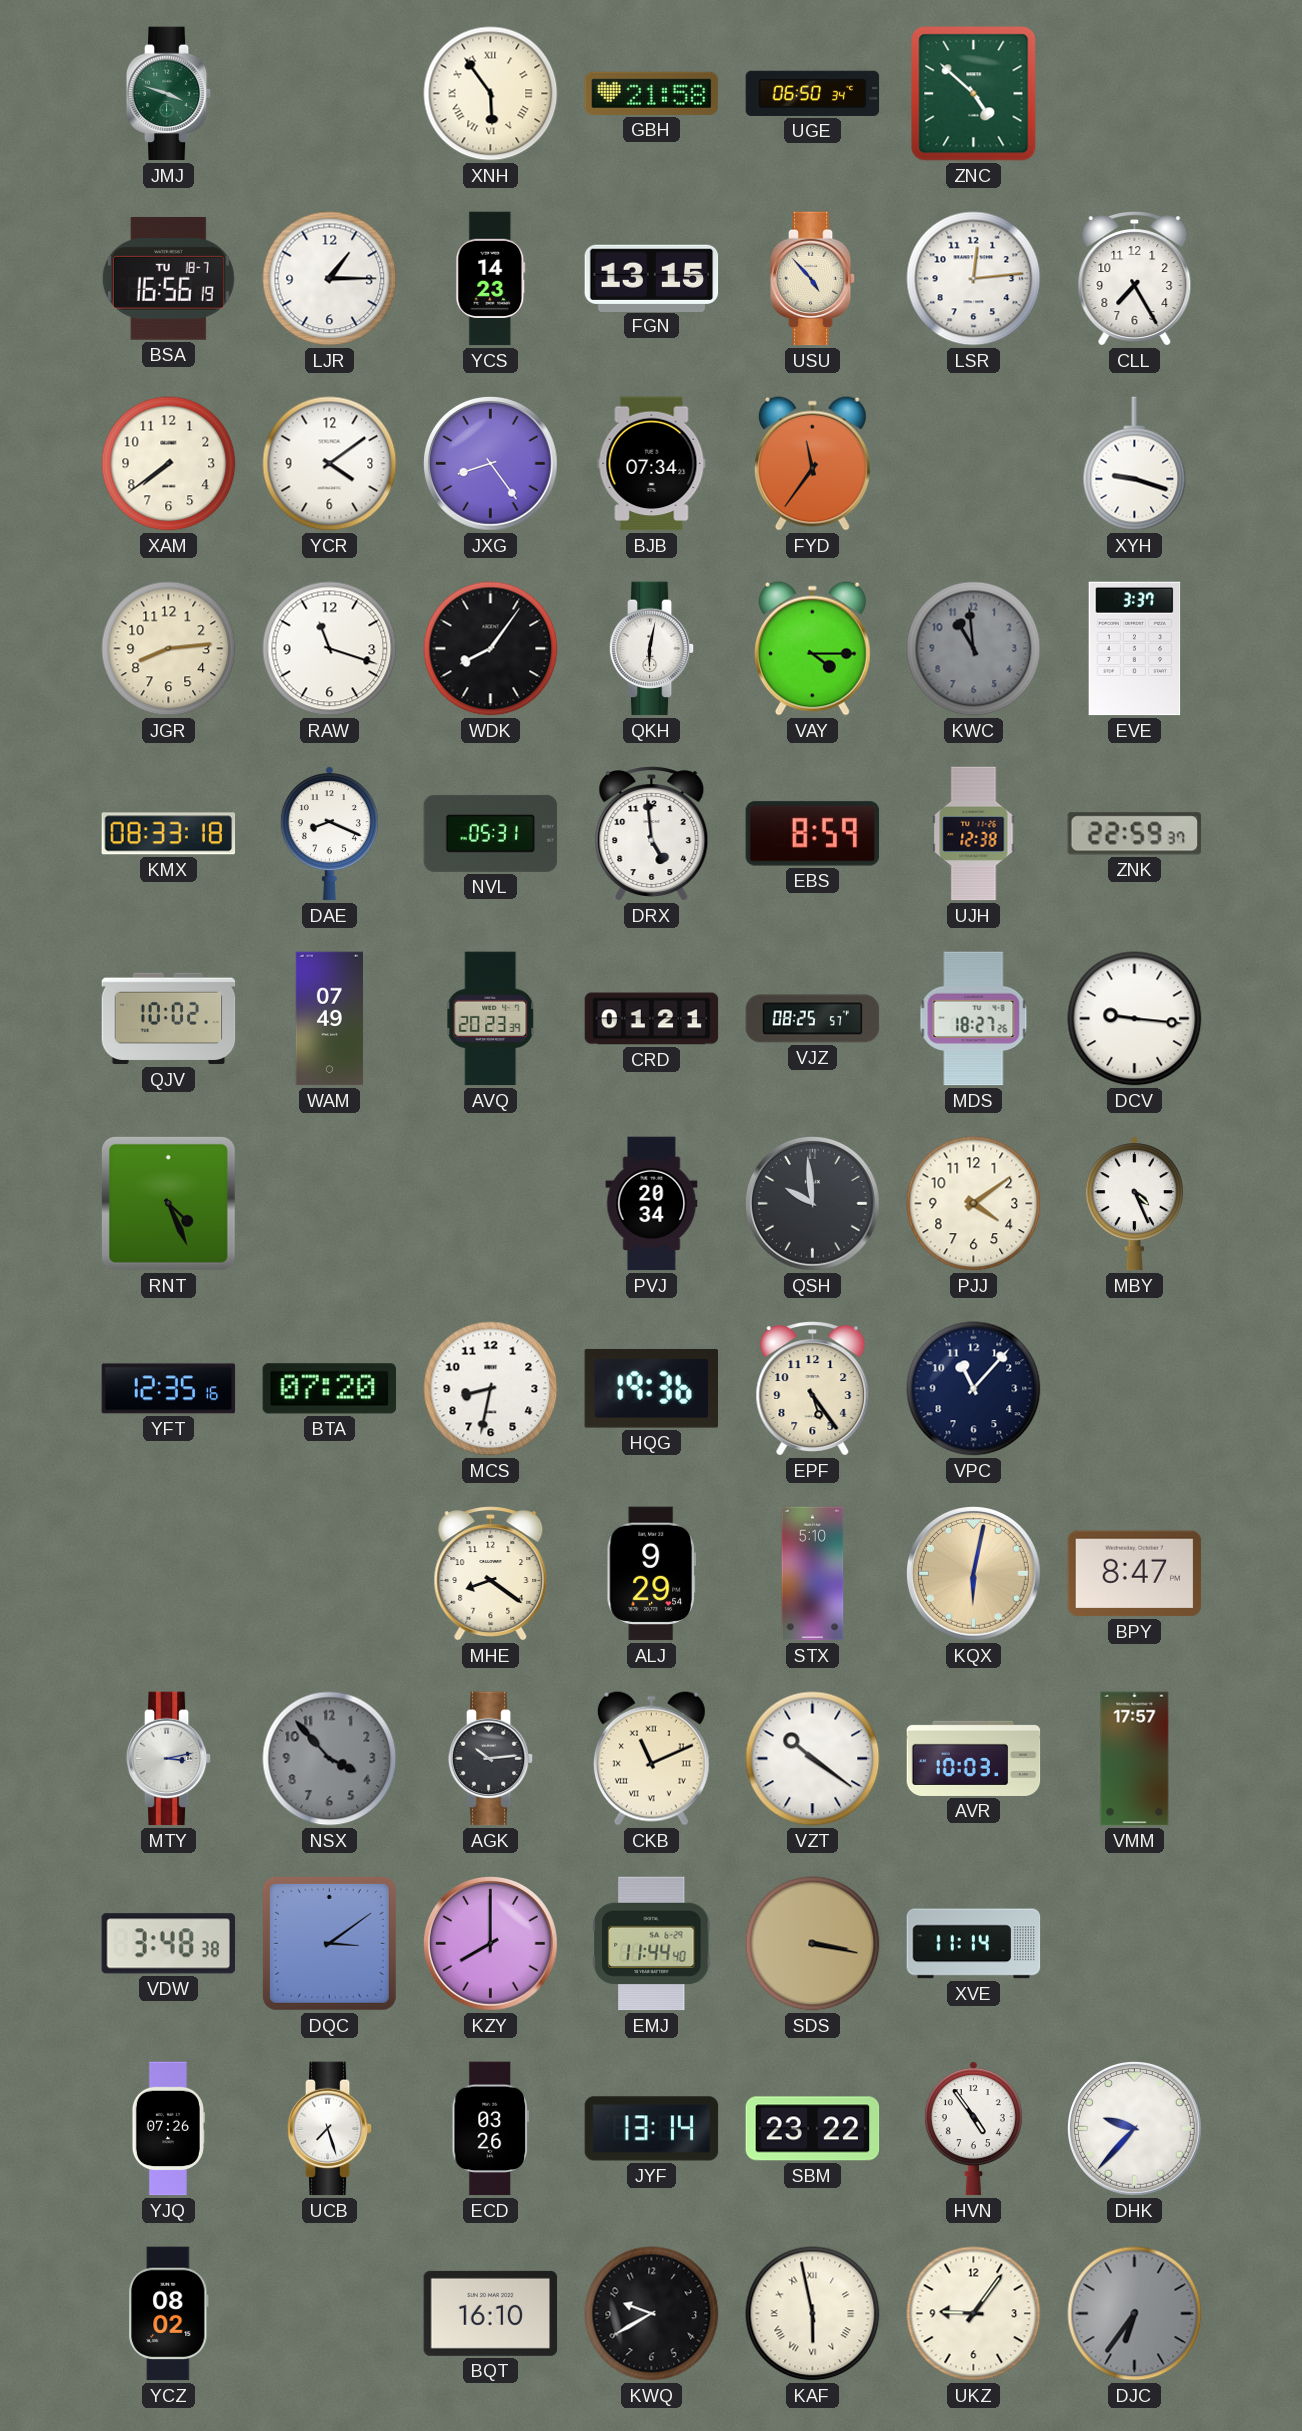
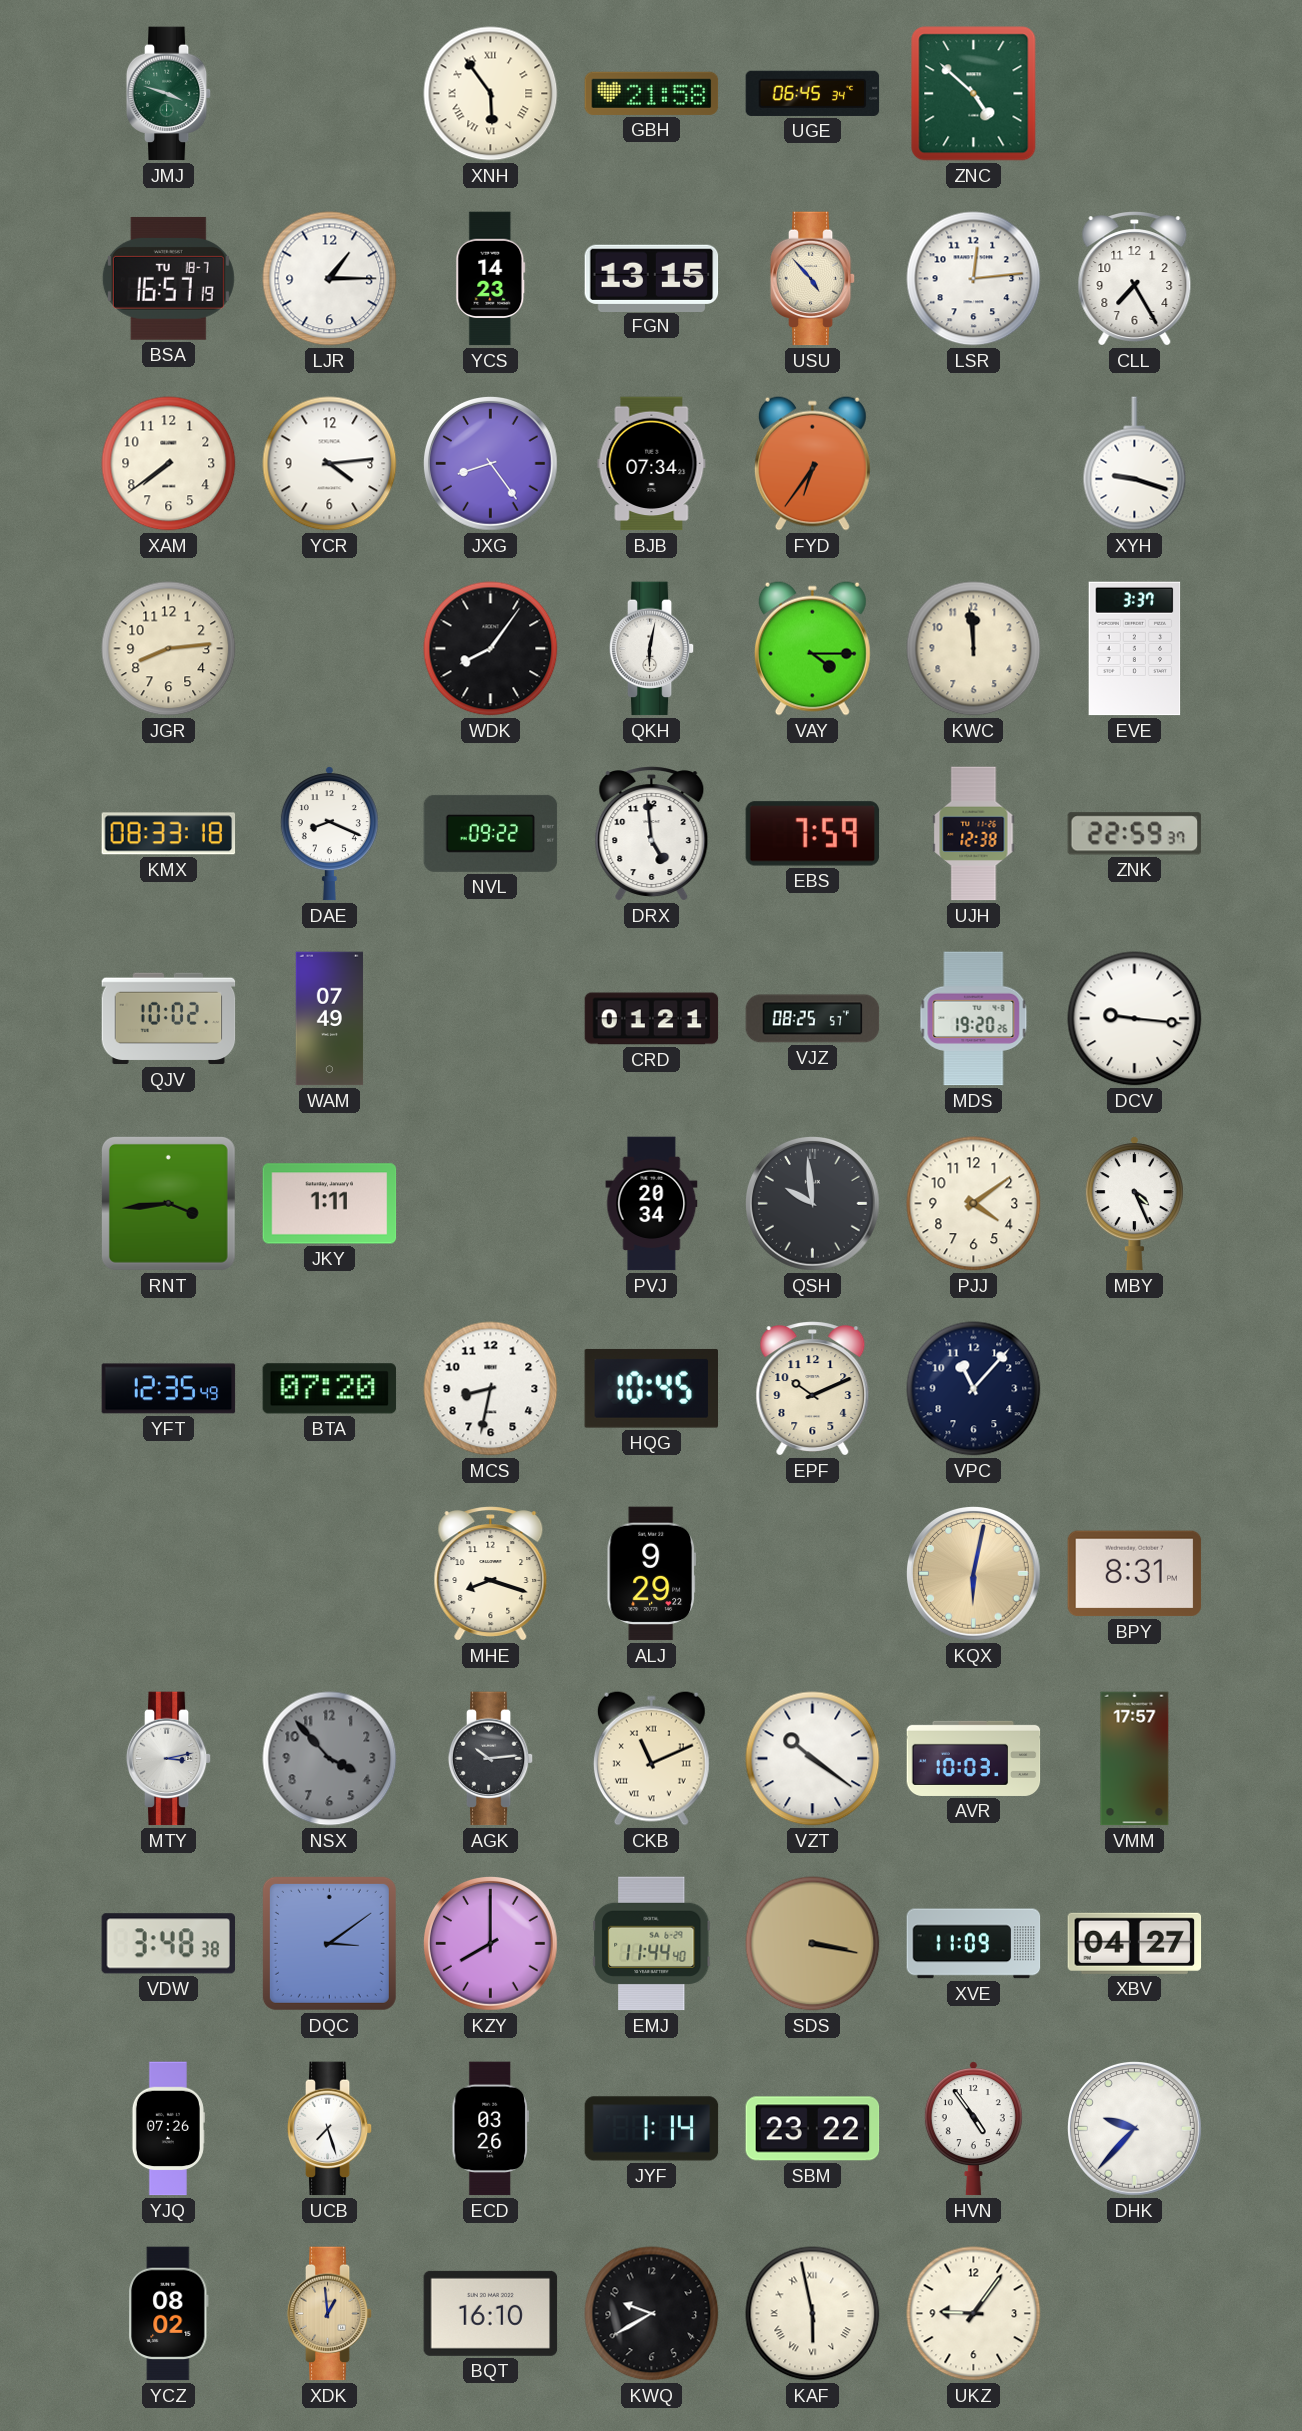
UGE: 06:50 -> 06:45 (813, 93)
BSA: 16:56 -> 16:57 (168, 278)
YCR: 4:09 -> 4:14 (330, 464)
FYD: 11:36 -> 6:36 (812, 463)
RAW: 11:18 -> none (330, 649)
KWC: 10:59 -> 11:59 (974, 649)
KWC dial: grey -> cream (974, 649)
NVL: 05:31 -> 09:22 (491, 833)
EBS: 8:59 -> 7:59 (813, 834)
AVQ: 20:23 -> none (491, 1019)
MDS: 18:27 -> 19:20 (974, 1019)
RNT: 4:26 -> 3:44 (168, 1203)
JKY: none -> 1:11 (330, 1204)
YFT: 12:35:16 -> 12:35:49 (169, 1389)
HQG: 19:36 -> 10:45 (651, 1388)
EPF: 5:24 -> 10:11 (813, 1389)
MHE: 8:21 -> 8:18 (491, 1574)
ALJ: 9:29:54 -> 9:29:22 (651, 1574)
STX: 5:10 -> none (813, 1574)
BPY: 8:47 -> 8:31 (1135, 1574)
XVE: 11:14 -> 11:09 (974, 1944)
XBV: none -> 04:27 (1135, 1943)
JYF: 13:14 -> 1:14 (652, 2129)
XDK: none -> 12:59 (330, 2314)
DJC: 6:36 -> none (1135, 2314)
